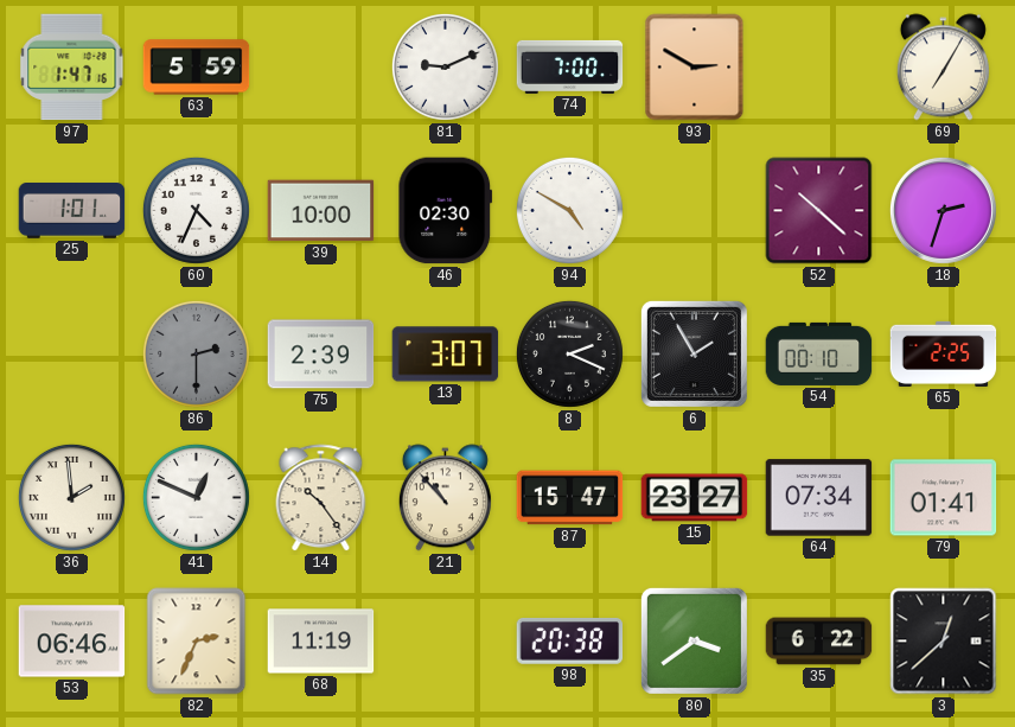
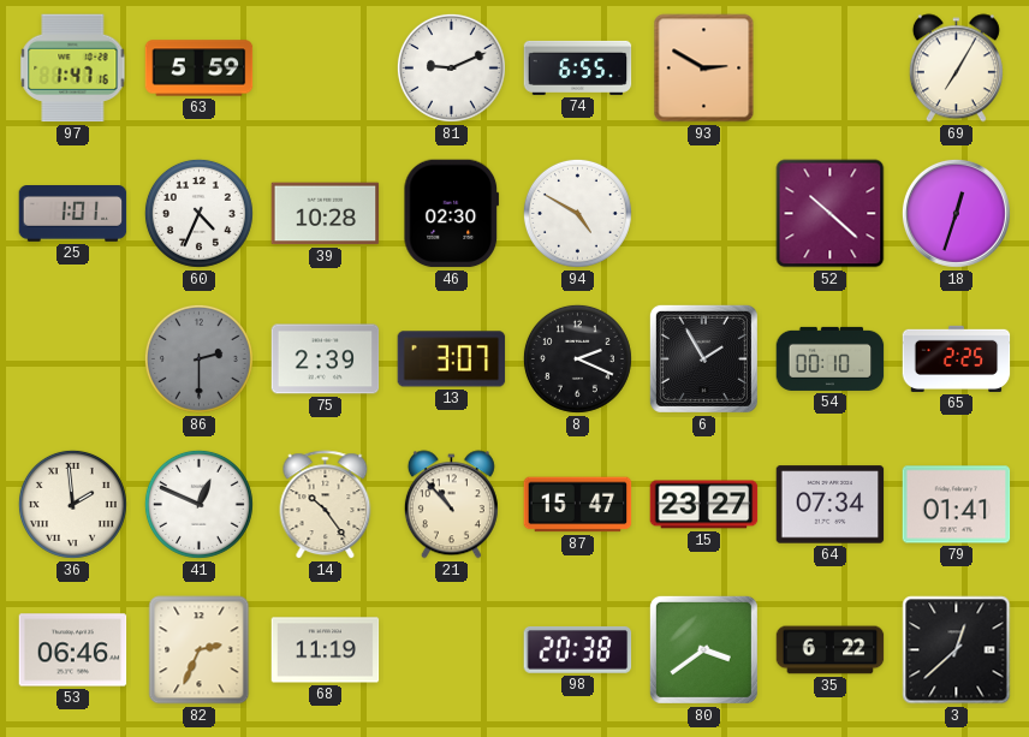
74: 7:00 -> 6:55 (578, 67)
39: 10:00 -> 10:28 (326, 214)
18: 2:33 -> 12:33 (956, 213)
